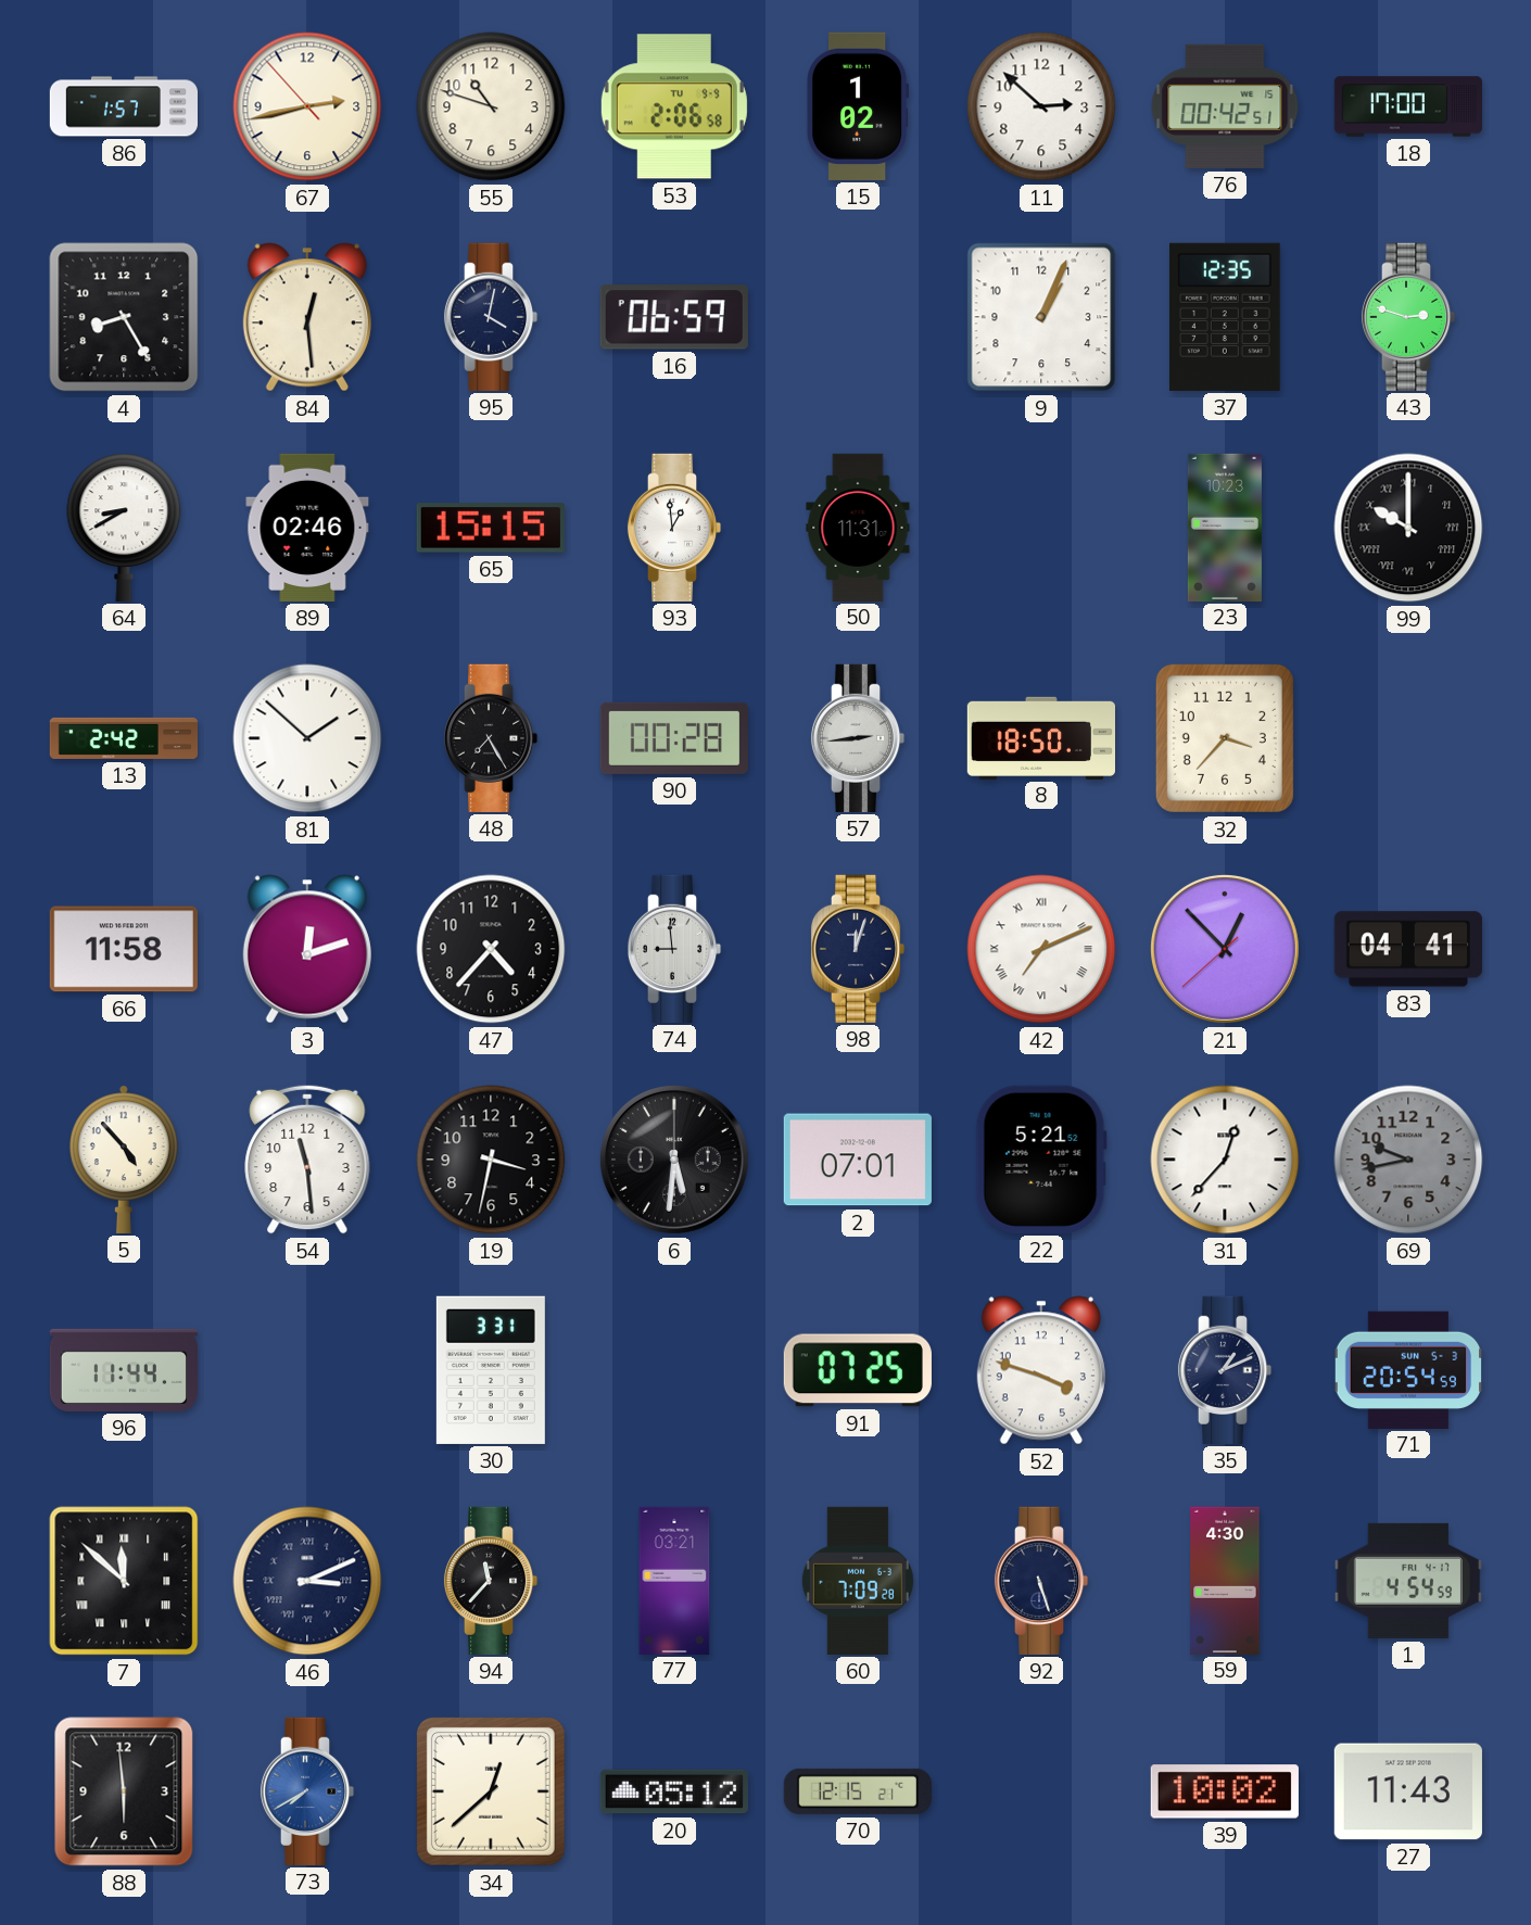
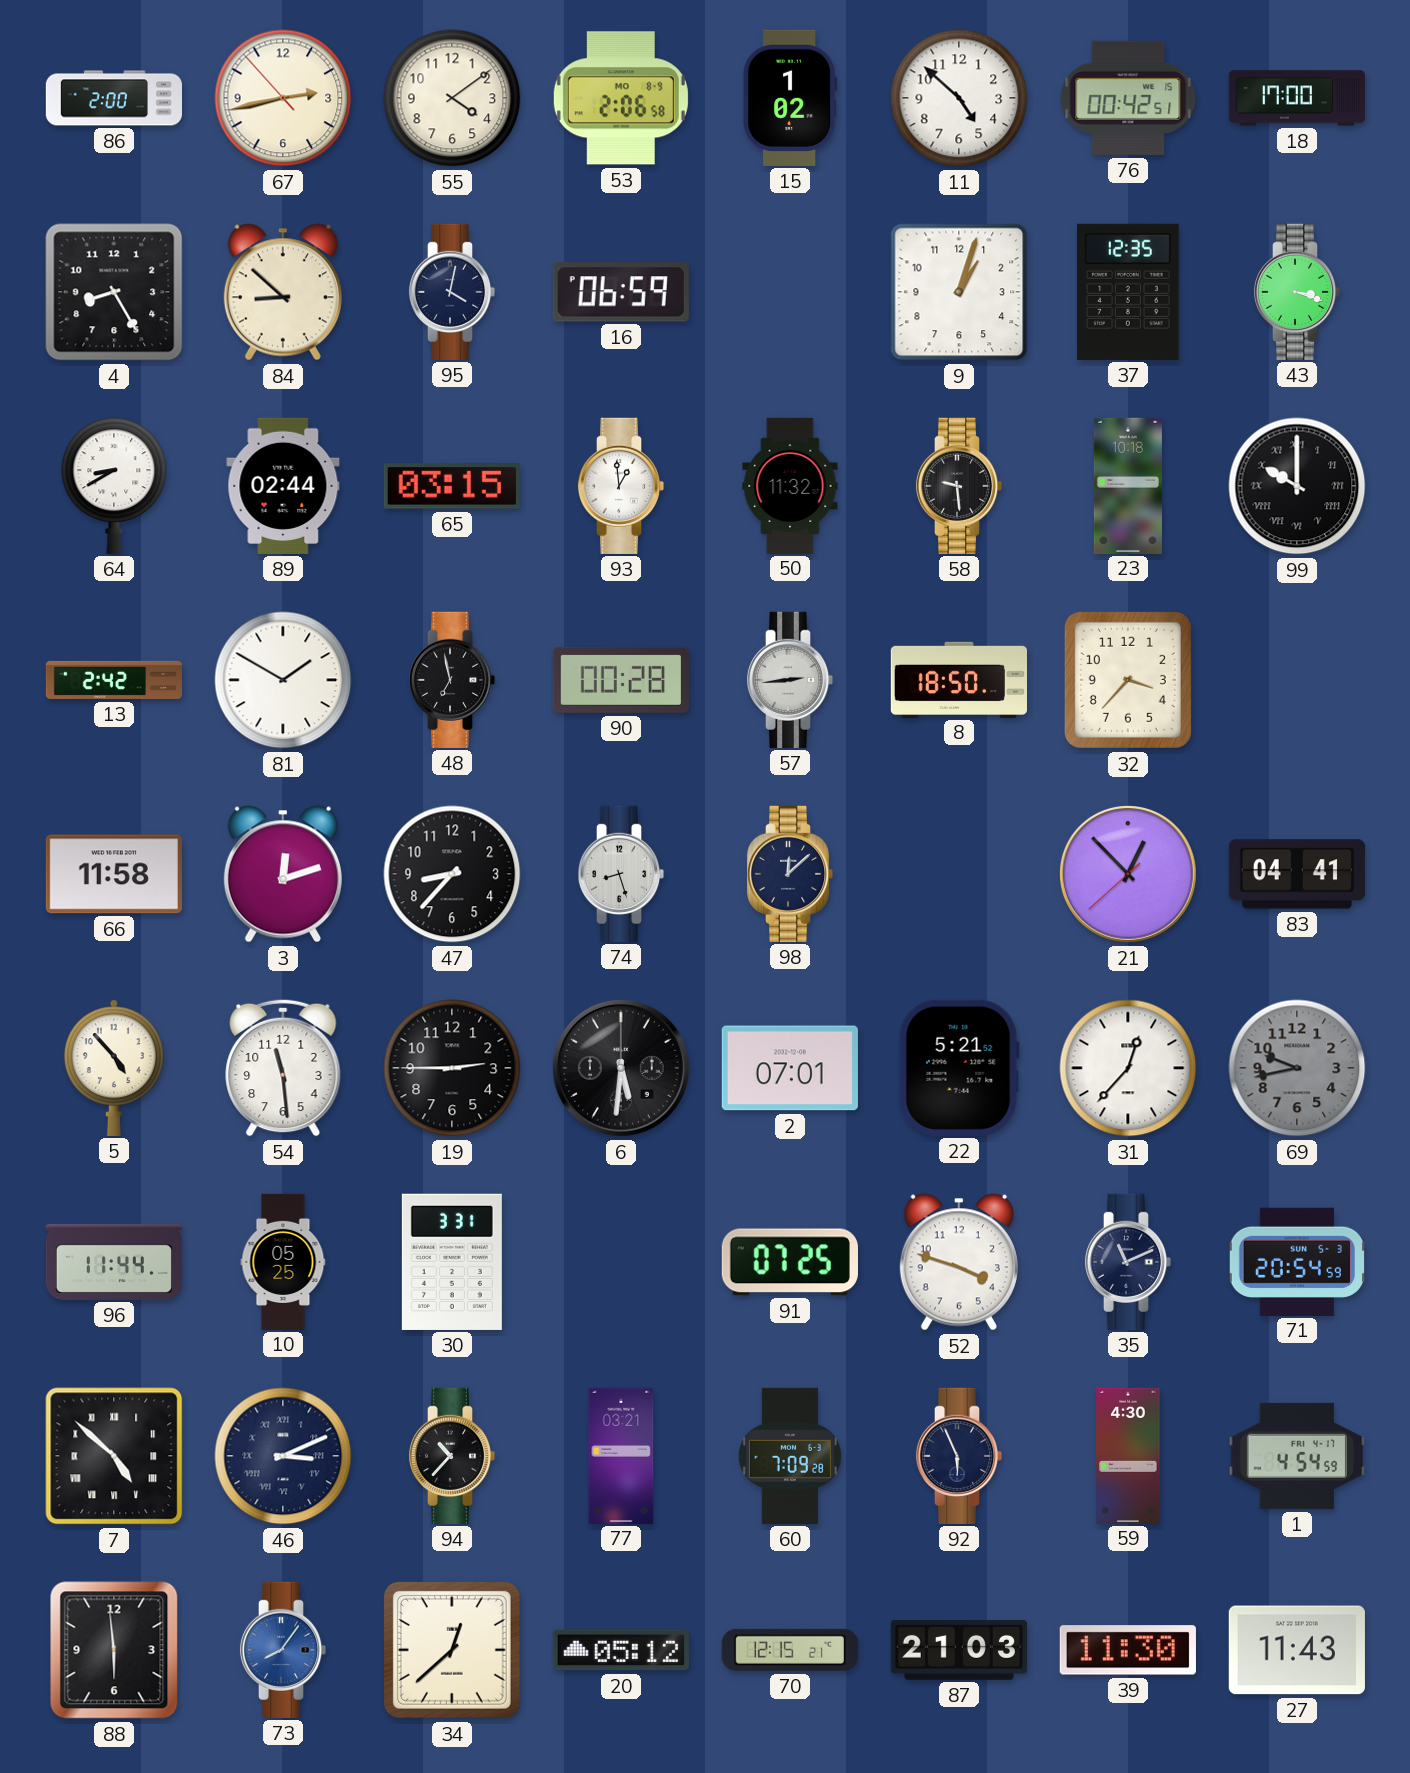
86: 1:57 -> 2:00 (113, 98)
55: 10:48 -> 4:09 (452, 98)
53 date: TU 9-9 -> MO 8-9 (621, 98)
11: 2:52 -> 4:52 (959, 98)
84: 12:29 -> 8:52 (283, 292)
9: 1:04 -> 1:03 (959, 292)
43: 2:48 -> 3:18 (1297, 292)
89: 02:46 -> 02:44 (283, 486)
65: 15:15 -> 03:15 (452, 486)
50: 11:31 -> 11:32 (790, 485)
58: none -> 9:29 (959, 486)
23: 10:23 -> 10:18 (1128, 485)
81: 1:52 -> 1:50 (283, 680)
48: 7:25 -> 6:58 (452, 680)
47: 4:37 -> 8:37 (452, 874)
74: 8:59 -> 8:27 (621, 874)
98: 12:03 -> 12:08 (790, 874)
42: 7:11 -> none (1041, 949)
19: 3:32 -> 2:45 (452, 1068)
10: none -> 05:25 (283, 1261)
35: 1:11 -> 11:11 (1128, 1262)
7: 11:52 -> 4:52 (114, 1456)
94: 11:37 -> 10:37 (452, 1456)
92: 5:27 -> 5:56 (959, 1456)
73: 7:40 -> 8:06 (283, 1650)
87: none -> 21:03 (959, 1650)
39: 10:02 -> 11:30 (1128, 1650)
